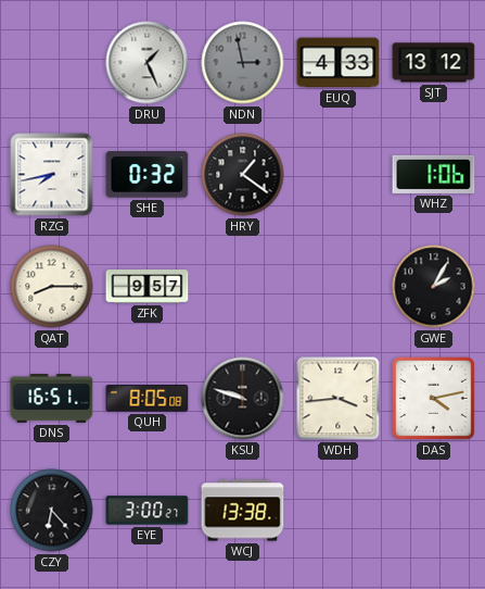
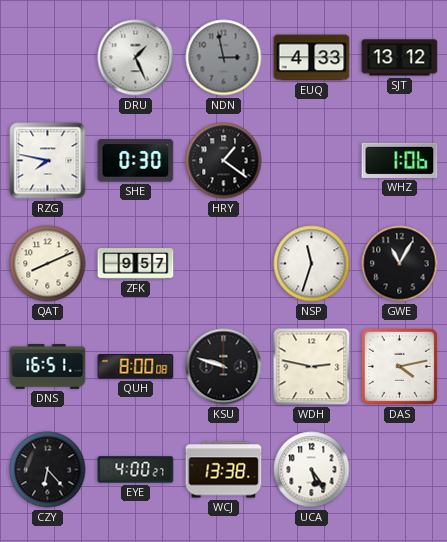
RZG: 7:43 -> 7:47 (48, 161)
SHE: 0:32 -> 0:30 (136, 161)
QAT: 8:15 -> 8:11 (48, 264)
NSP: none -> 11:33 (312, 264)
GWE: 2:05 -> 11:05 (400, 264)
QUH: 8:05 -> 8:00 (136, 367)
WDH: 3:44 -> 2:47 (312, 367)
EYE: 3:00 -> 4:00 (136, 470)
UCA: none -> 5:24 (312, 470)
